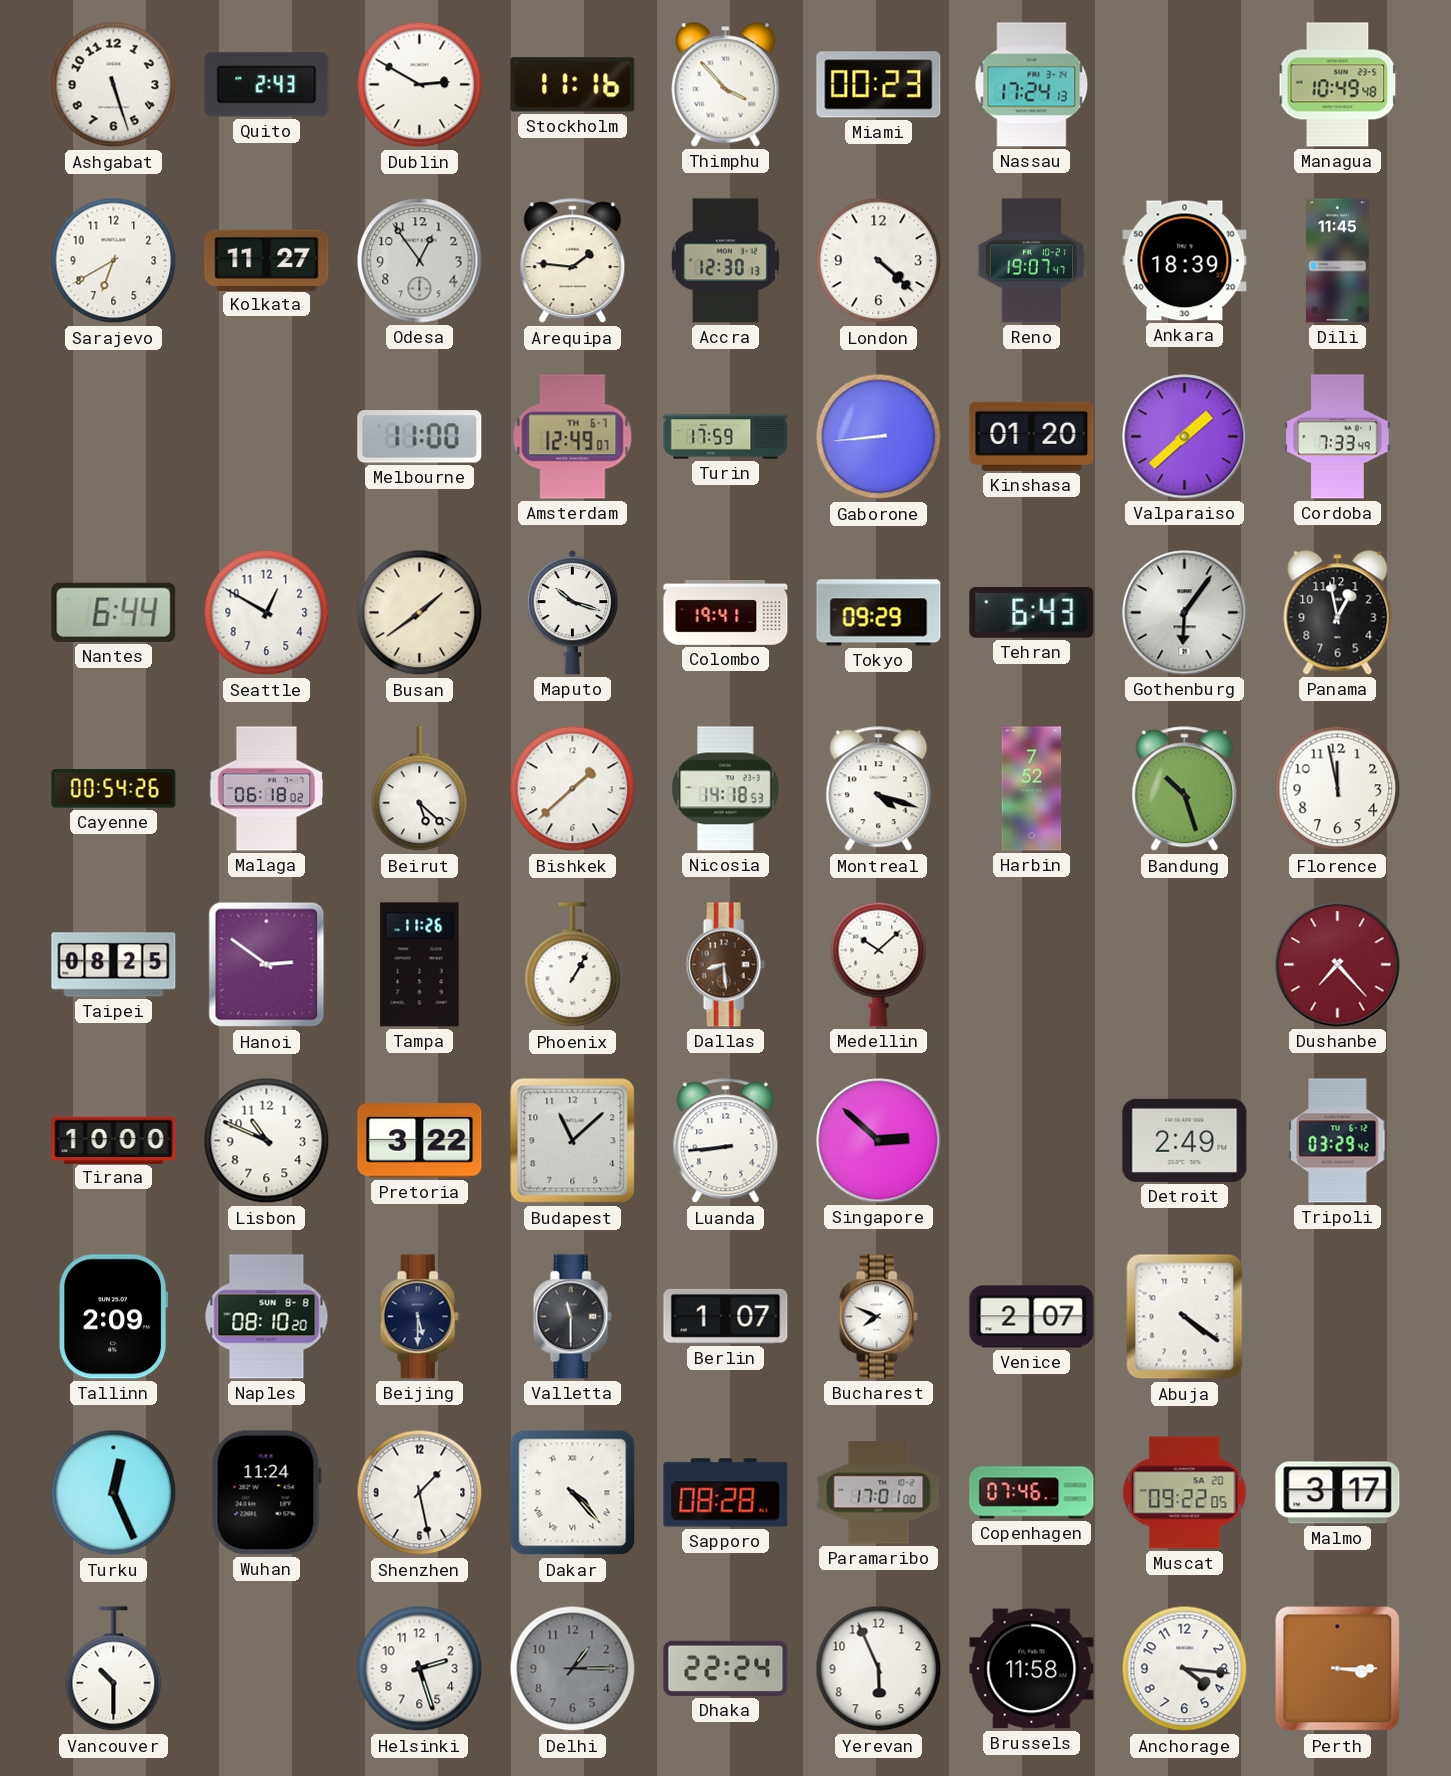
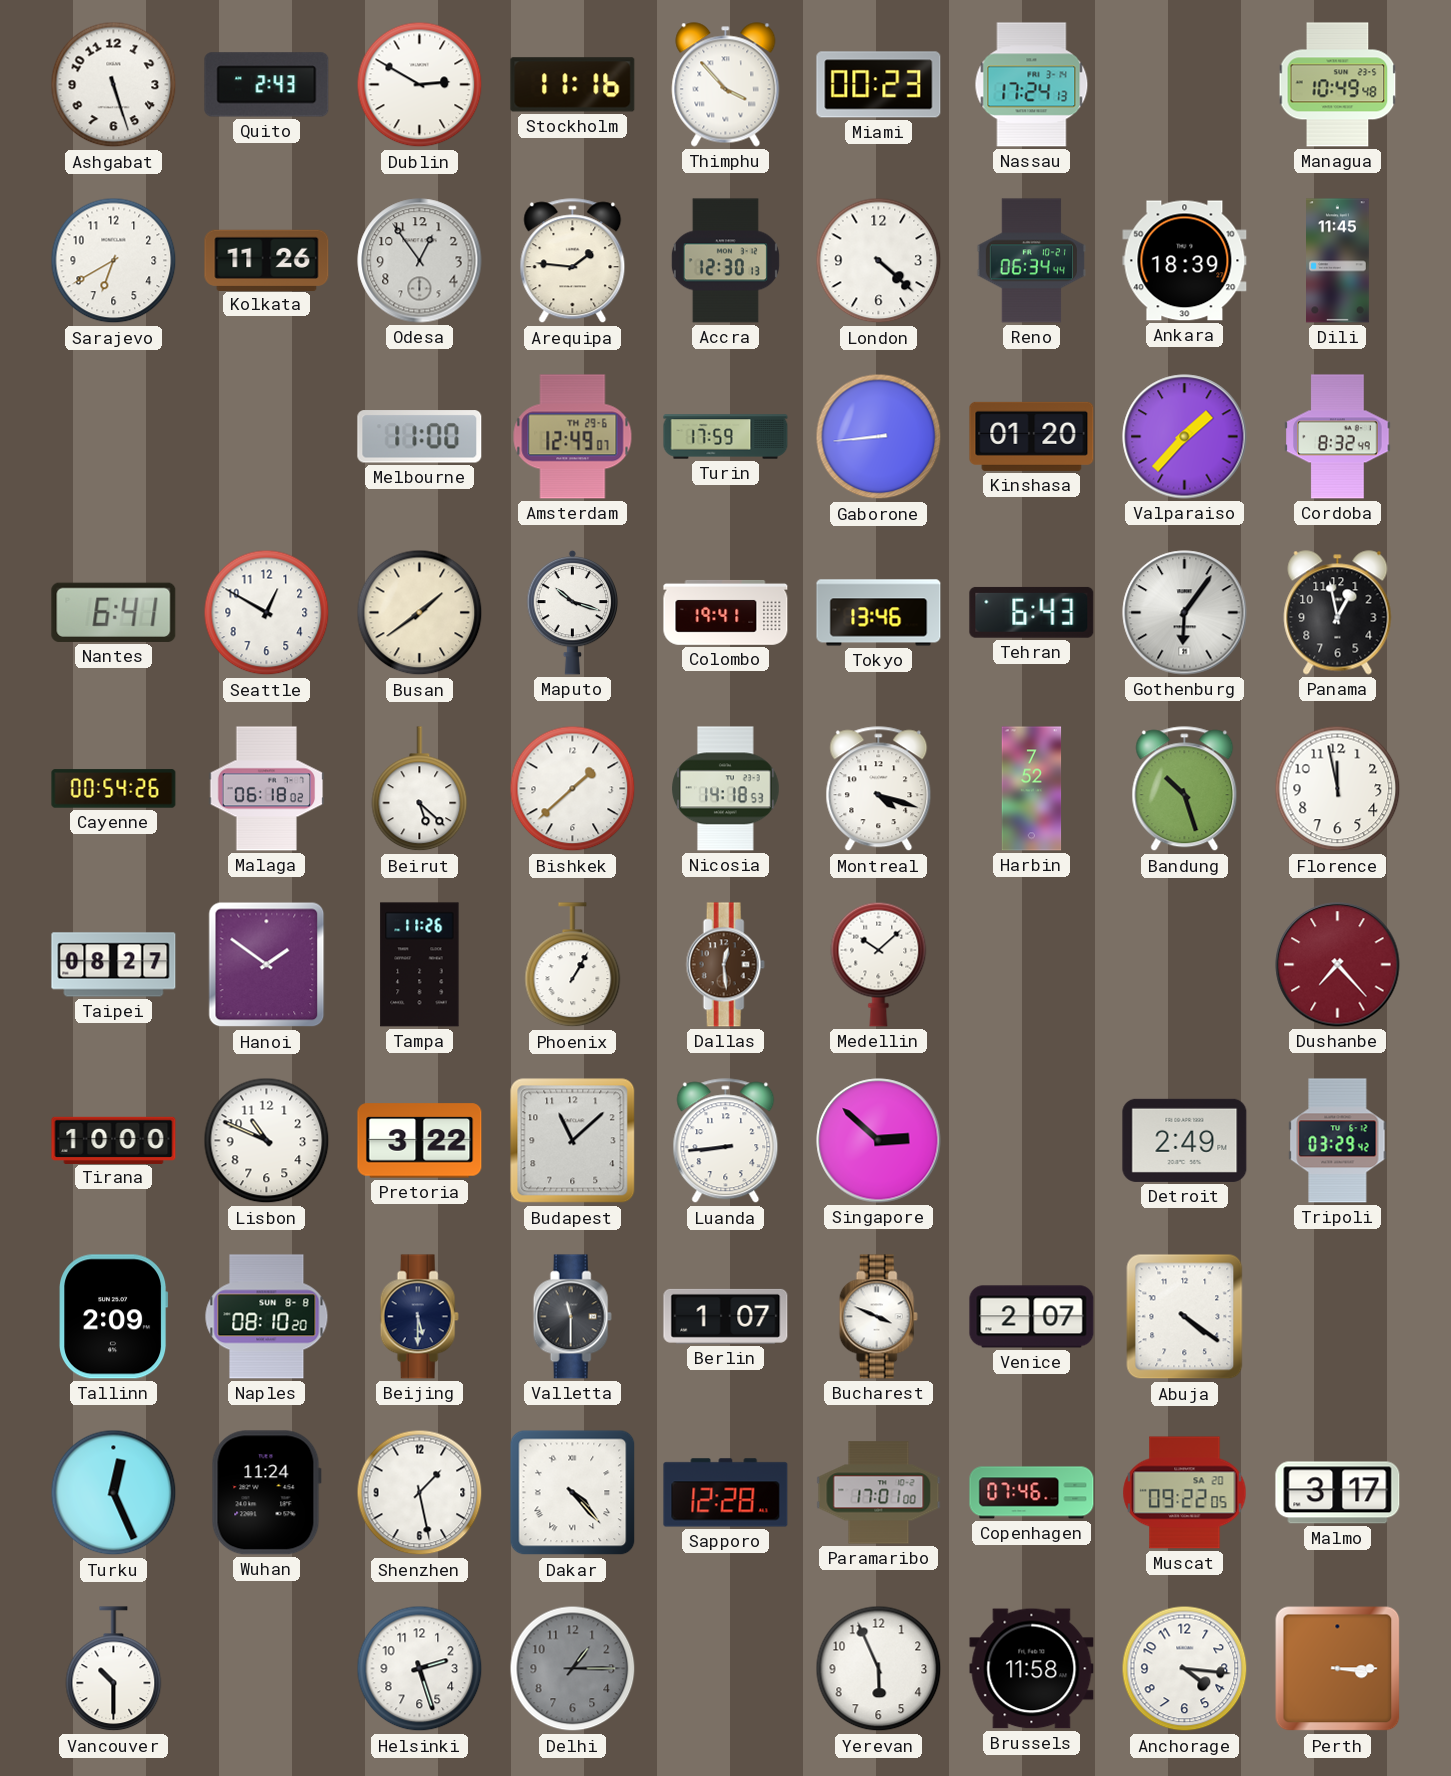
Kolkata: 11:27 -> 11:26 (267, 260)
Reno: 19:07 -> 06:34 (1031, 261)
Amsterdam date: TH 6-7 -> TH 29-6 (573, 437)
Valparaiso: 1:38 -> 1:37 (1185, 437)
Cordoba: 7:33 -> 8:32 (1338, 437)
Nantes: 6:44 -> 6:41 (114, 612)
Tokyo: 09:29 -> 13:46 (879, 613)
Taipei: 08:25 -> 08:27 (114, 965)
Hanoi: 2:51 -> 1:51 (267, 965)
Dallas: 8:29 -> 12:29 (725, 965)
Bucharest: 7:49 -> 3:49 (878, 1317)
Sapporo: 08:28 -> 12:28 (726, 1493)
Dhaka: 22:24 -> none (726, 1668)
